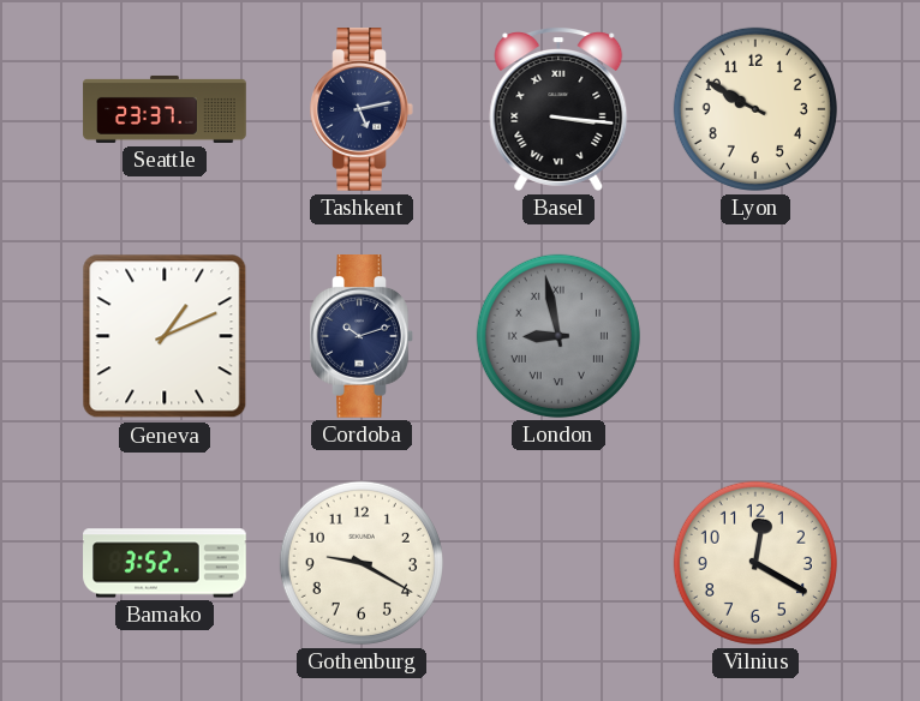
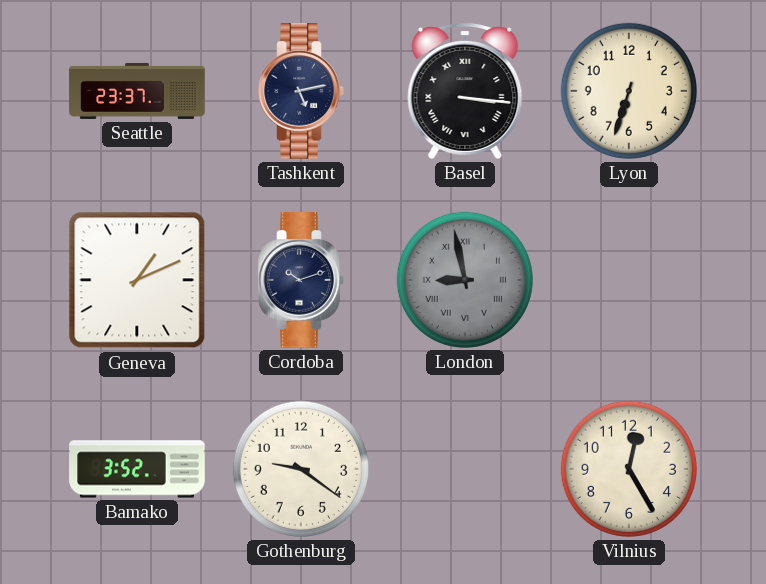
Lyon: 9:50 -> 6:33 (629, 91)
Gothenburg: 9:20 -> 9:21 (301, 469)
Vilnius: 12:20 -> 12:25 (629, 469)
